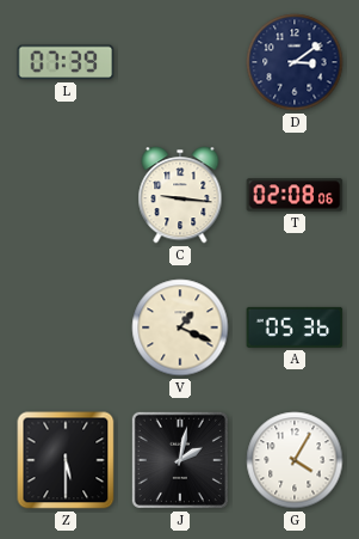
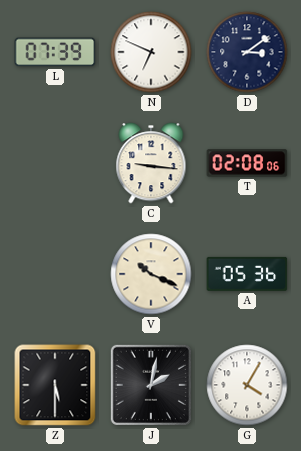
N: none -> 6:49 (151, 52)
V: 1:19 -> 10:19 (151, 274)
